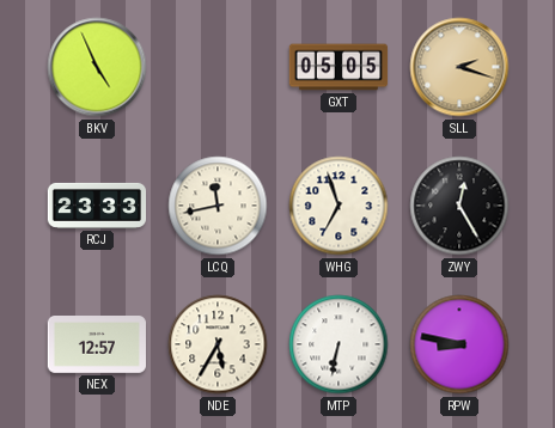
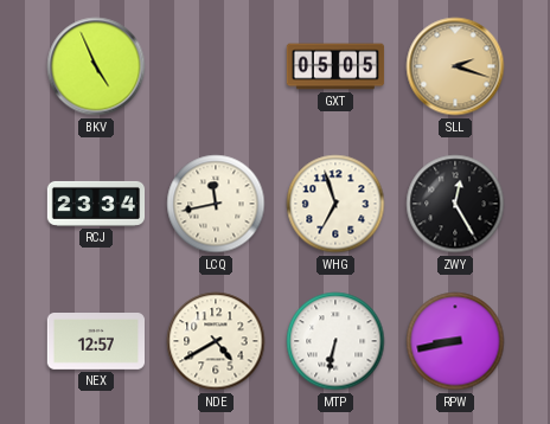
RCJ: 23:33 -> 23:34 (96, 204)
NDE: 5:35 -> 4:40 (216, 341)
RPW: 8:47 -> 8:43 (455, 341)
